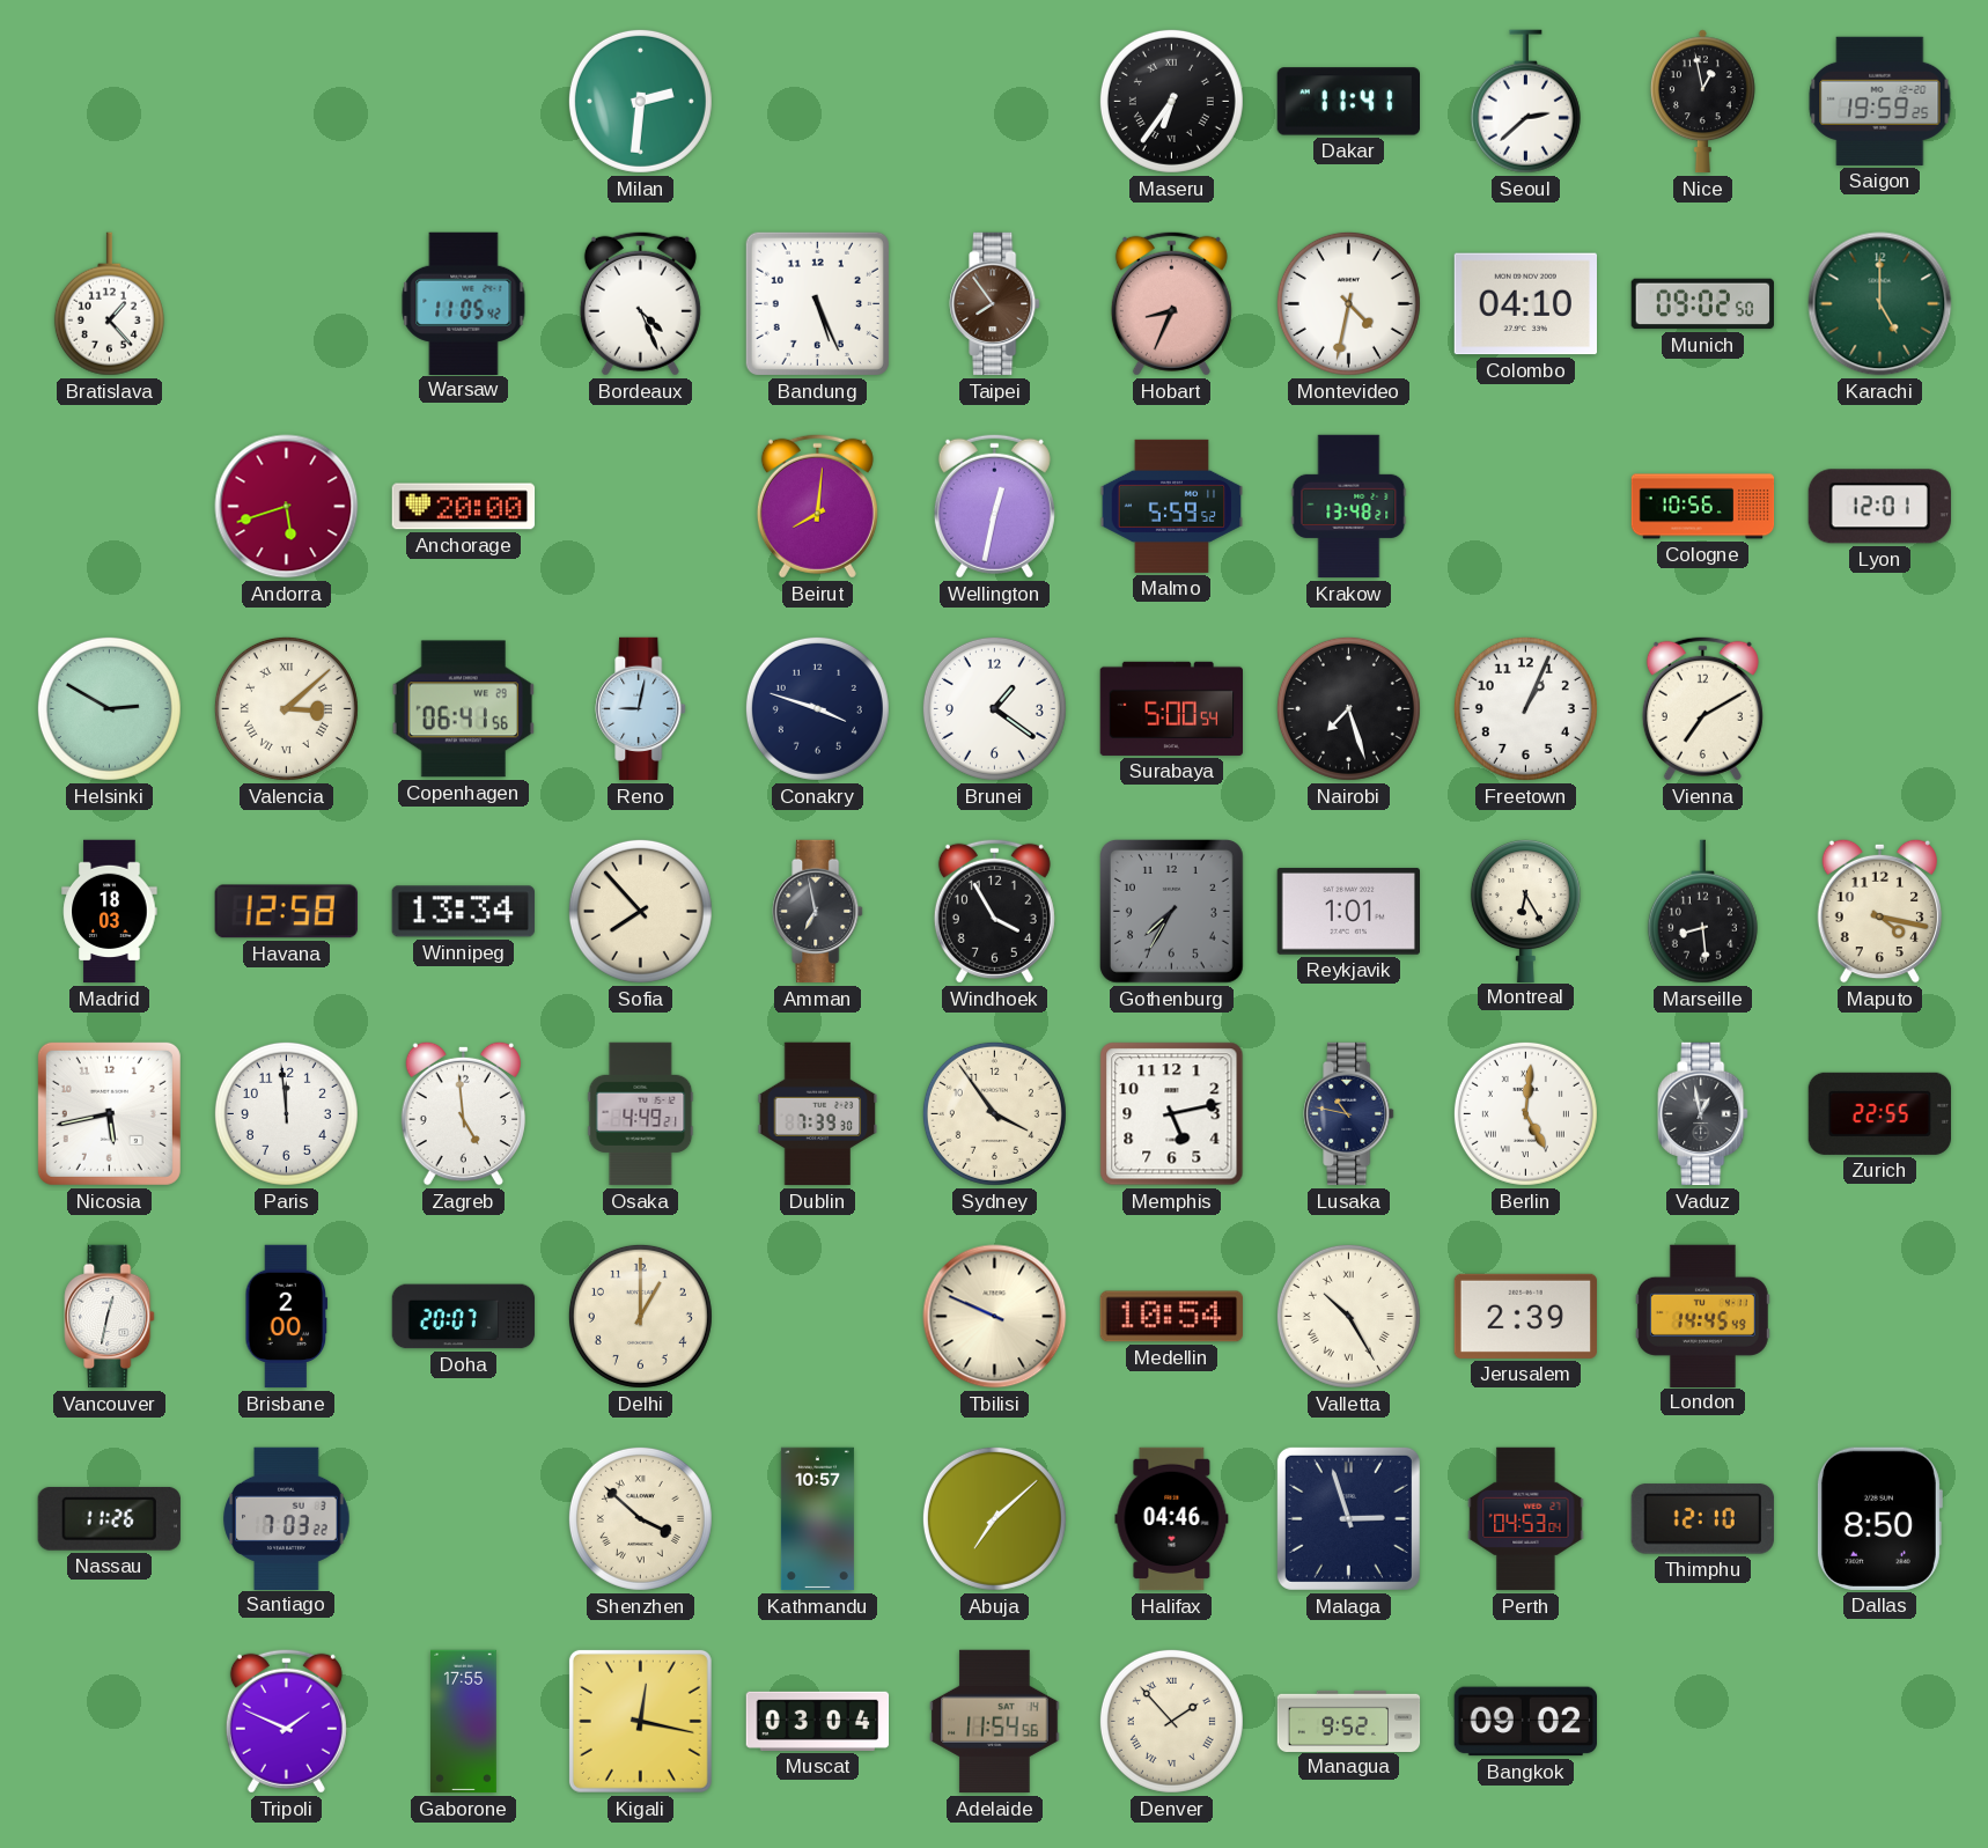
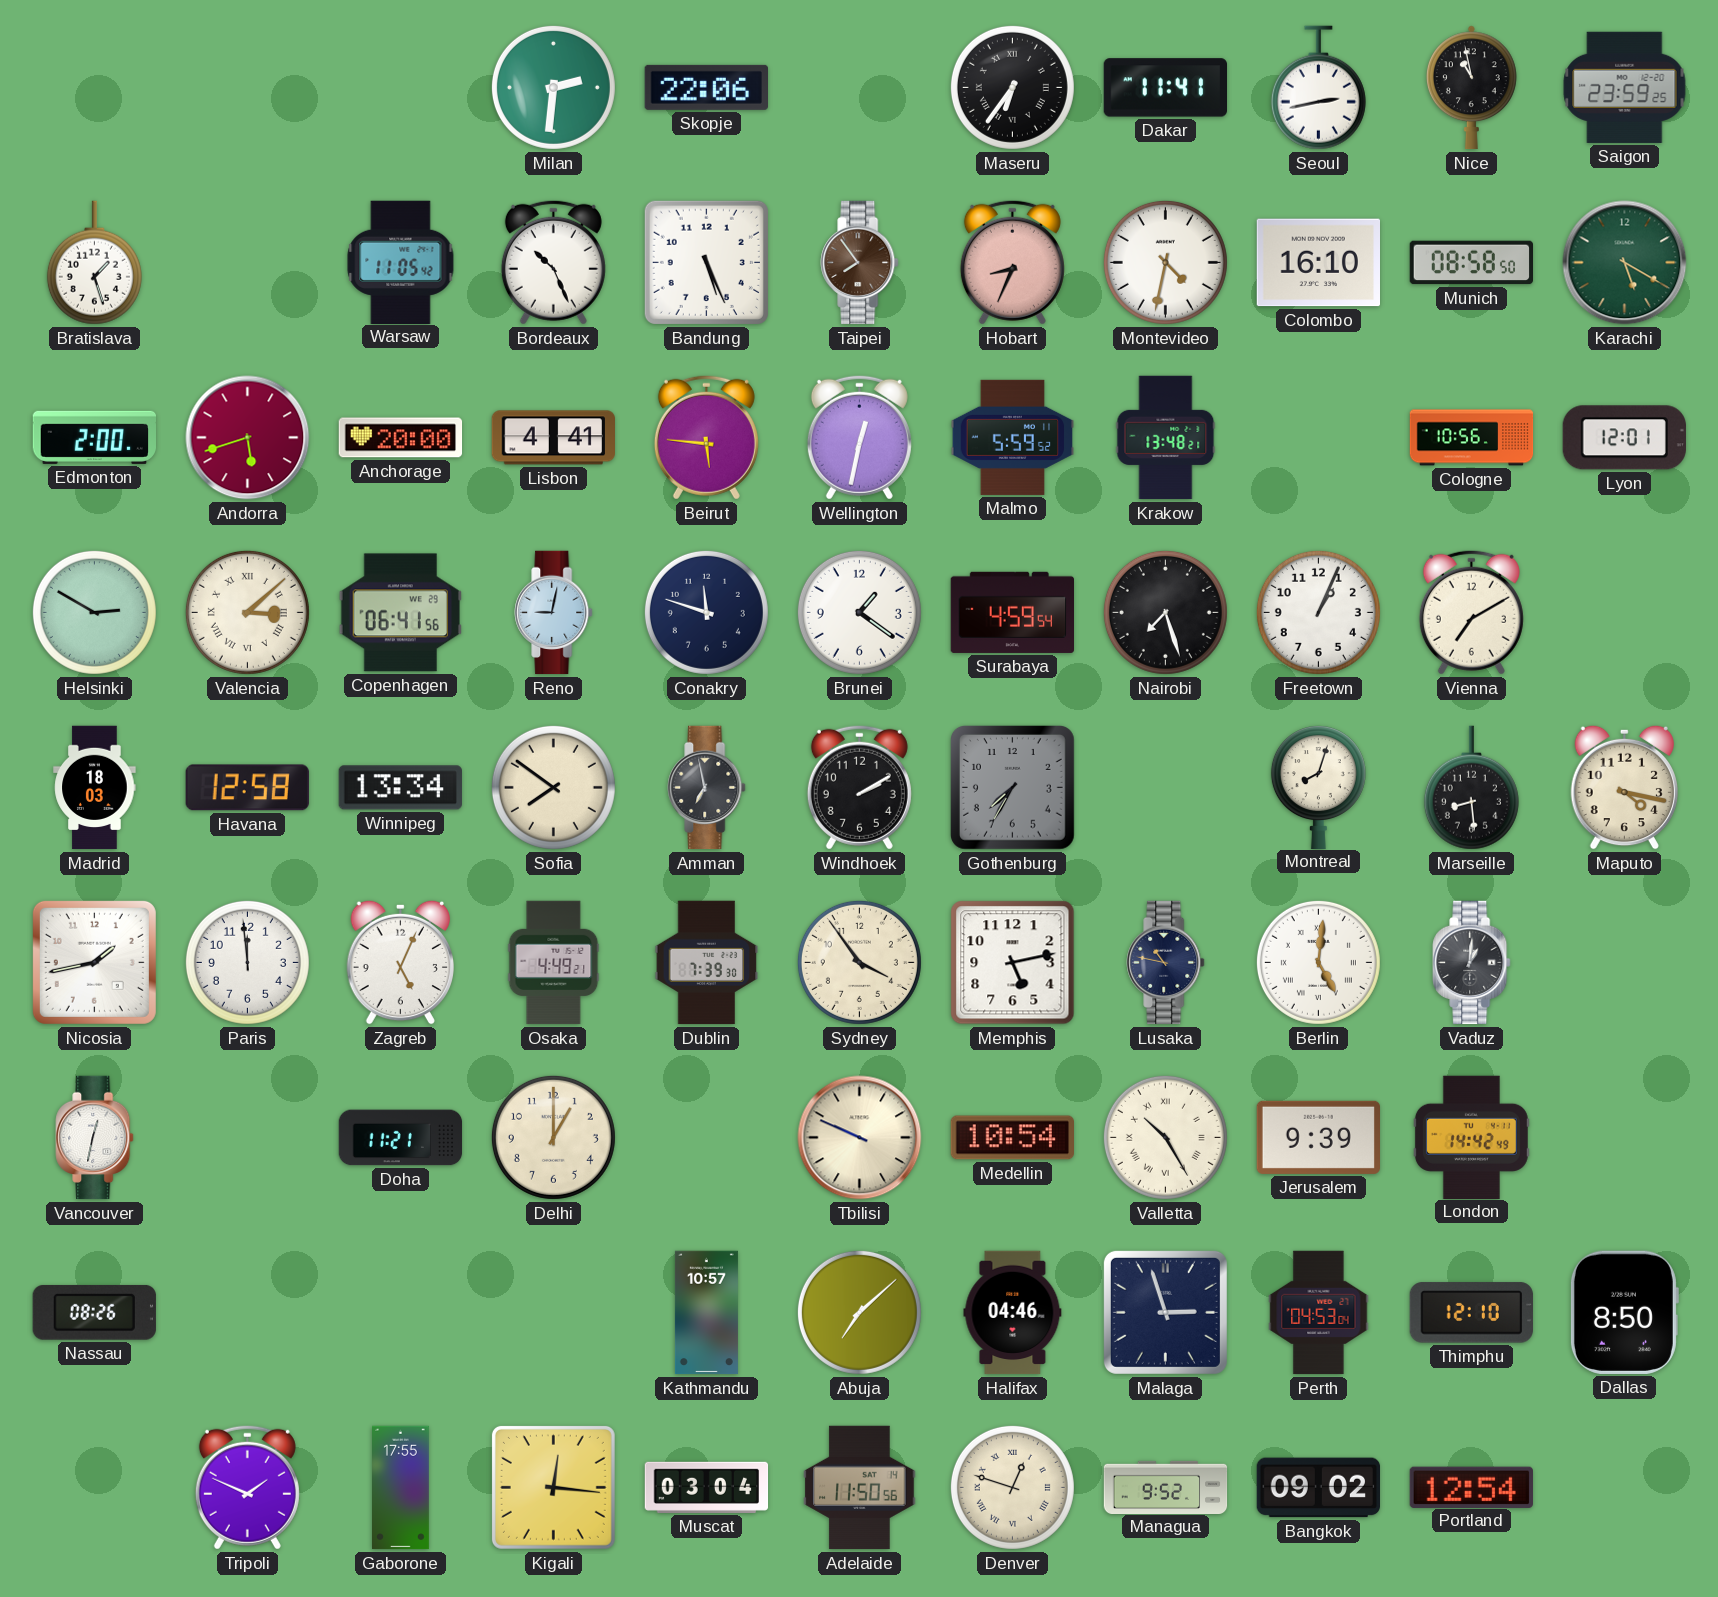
Skopje: none -> 22:06 (706, 87)
Seoul: 2:38 -> 2:43 (1318, 88)
Nice: 12:58 -> 10:58 (1471, 88)
Saigon: 19:59 -> 23:59 (1625, 87)
Bratislava: 1:23 -> 1:27 (94, 263)
Bordeaux: 4:26 -> 10:26 (553, 262)
Colombo: 04:10 -> 16:10 (1318, 263)
Munich: 09:02 -> 08:58 (1471, 263)
Karachi: 5:00 -> 5:20 (1625, 263)
Edmonton: none -> 2:00 (95, 437)
Lisbon: none -> 4:41 (553, 438)
Beirut: 8:01 -> 5:46 (706, 437)
Conakry: 3:48 -> 11:48 (706, 612)
Surabaya: 5:00 -> 4:59 (1013, 612)
Sofia: 7:53 -> 7:51 (553, 787)
Windhoek: 3:55 -> 2:10 (859, 787)
Reykjavik: 1:01 -> none (1348, 911)
Montreal: 6:25 -> 8:03 (1318, 787)
Nicosia: 5:43 -> 1:43 (94, 962)
Zagreb: 4:59 -> 5:04 (400, 962)
Vaduz: 12:58 -> 1:01 (1472, 963)
Zurich: 22:55 -> none (1879, 1113)
Brisbane: 2:00 -> none (287, 1317)
Doha: 20:07 -> 11:21 (401, 1138)
Jerusalem: 2:39 -> 9:39 (1318, 1137)
London: 14:45 -> 14:42 (1471, 1137)
Nassau: 11:26 -> 08:26 (94, 1313)
Santiago: 7:03 -> none (287, 1518)
Shenzhen: 3:52 -> none (640, 1518)
Kigali: 12:17 -> 12:16 (553, 1487)
Adelaide: 11:54 -> 11:50 (860, 1488)
Denver: 1:53 -> 12:48 (1012, 1487)
Portland: none -> 12:54 (1471, 1487)
